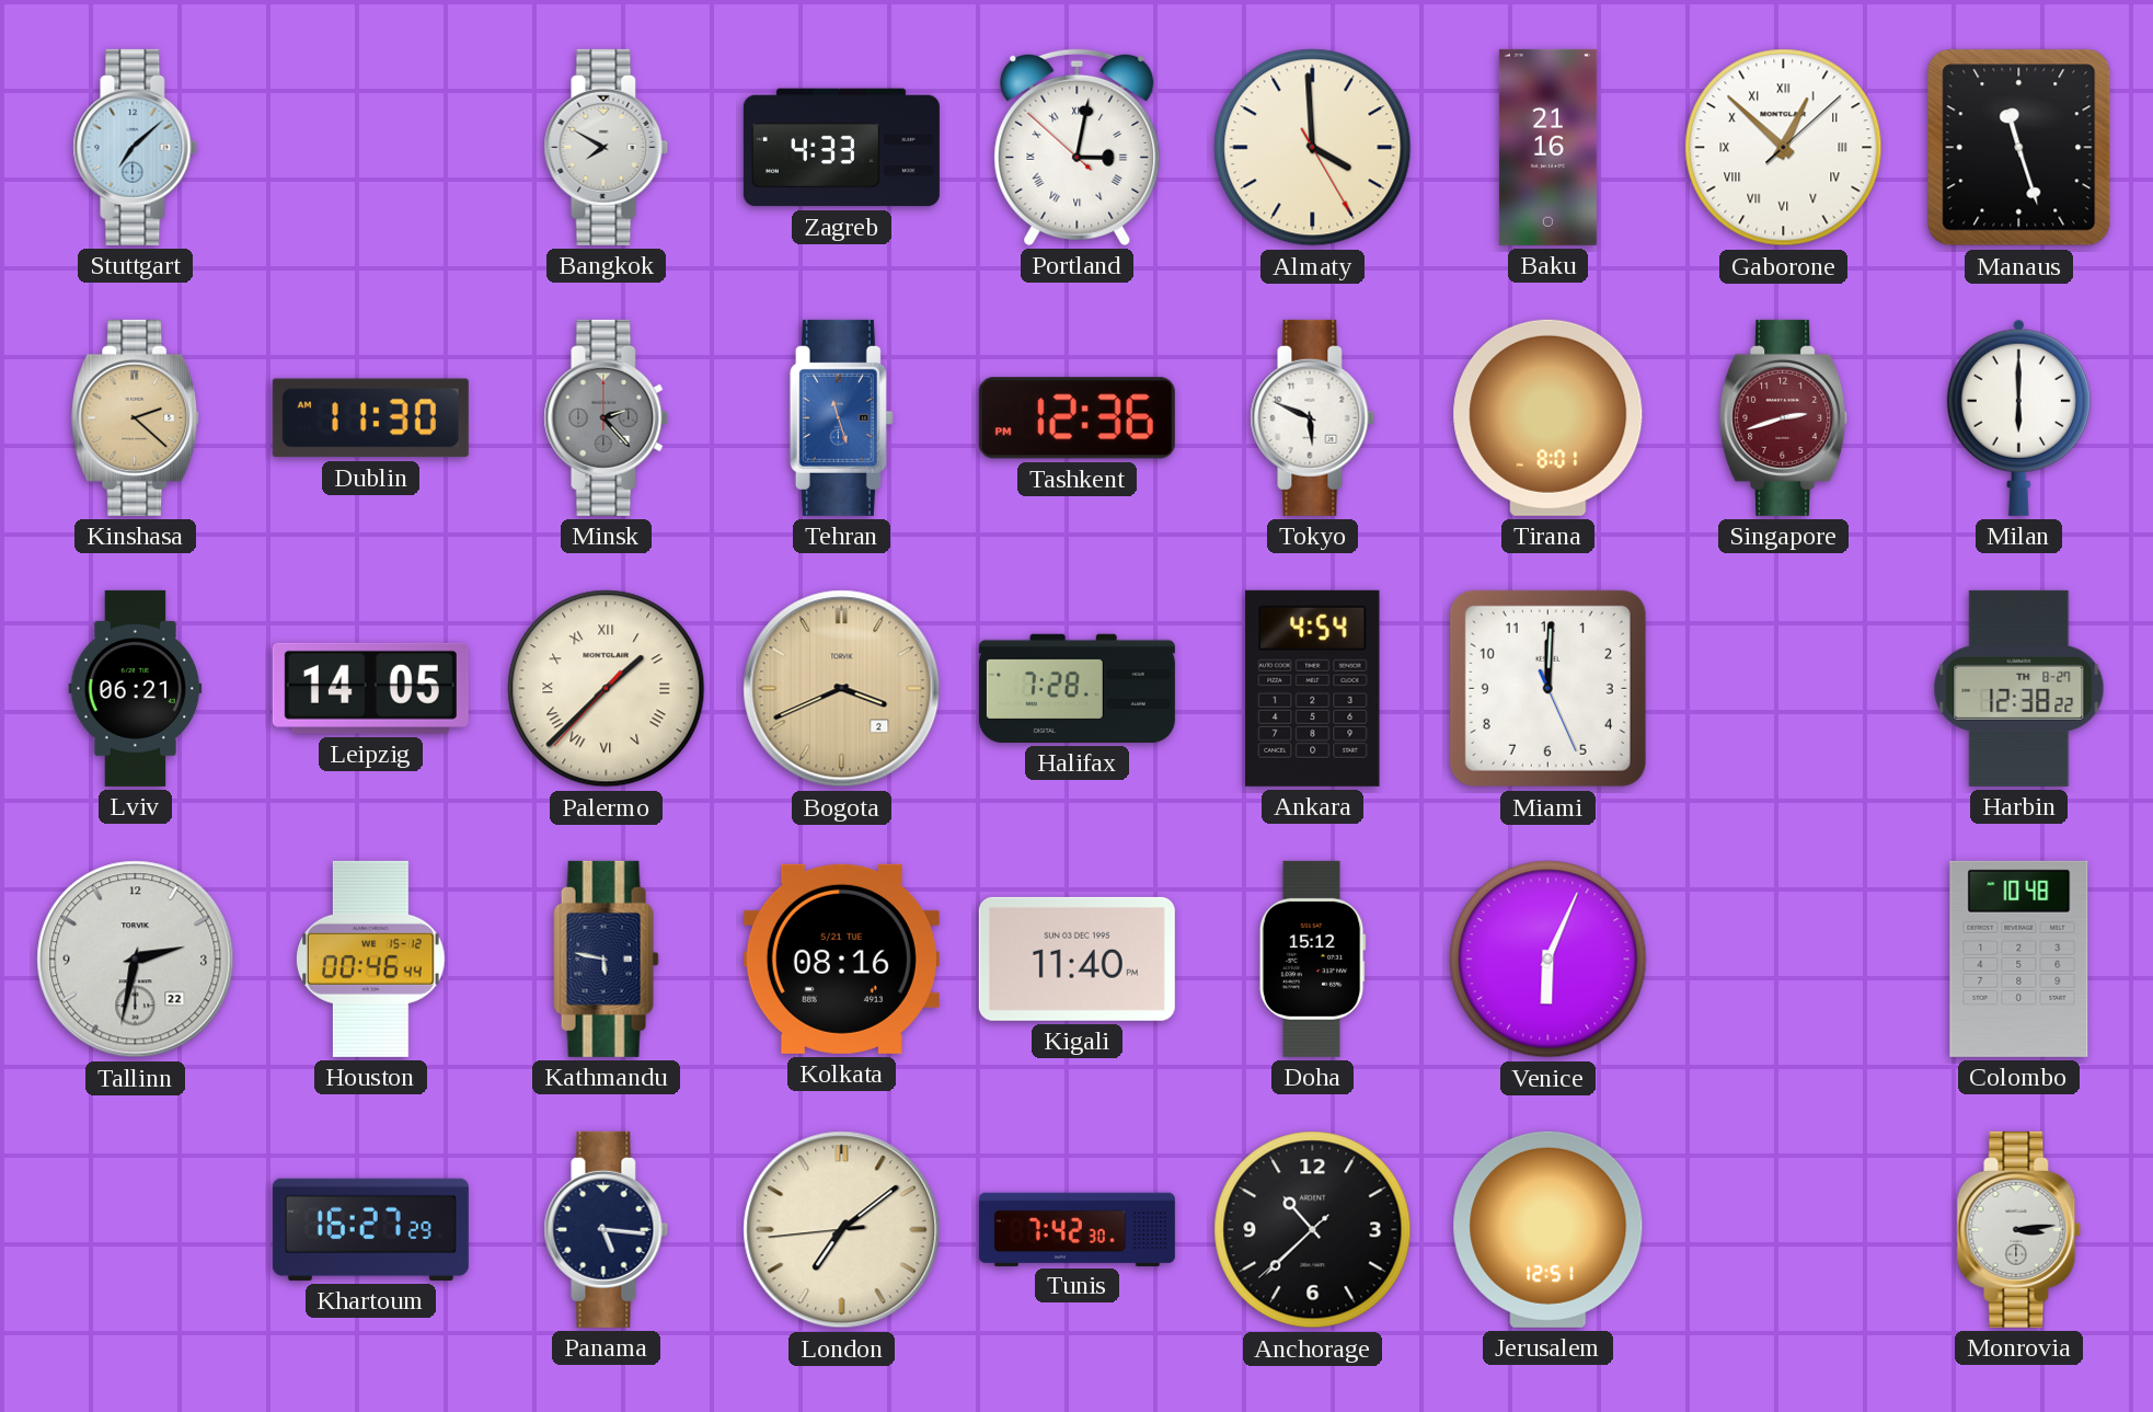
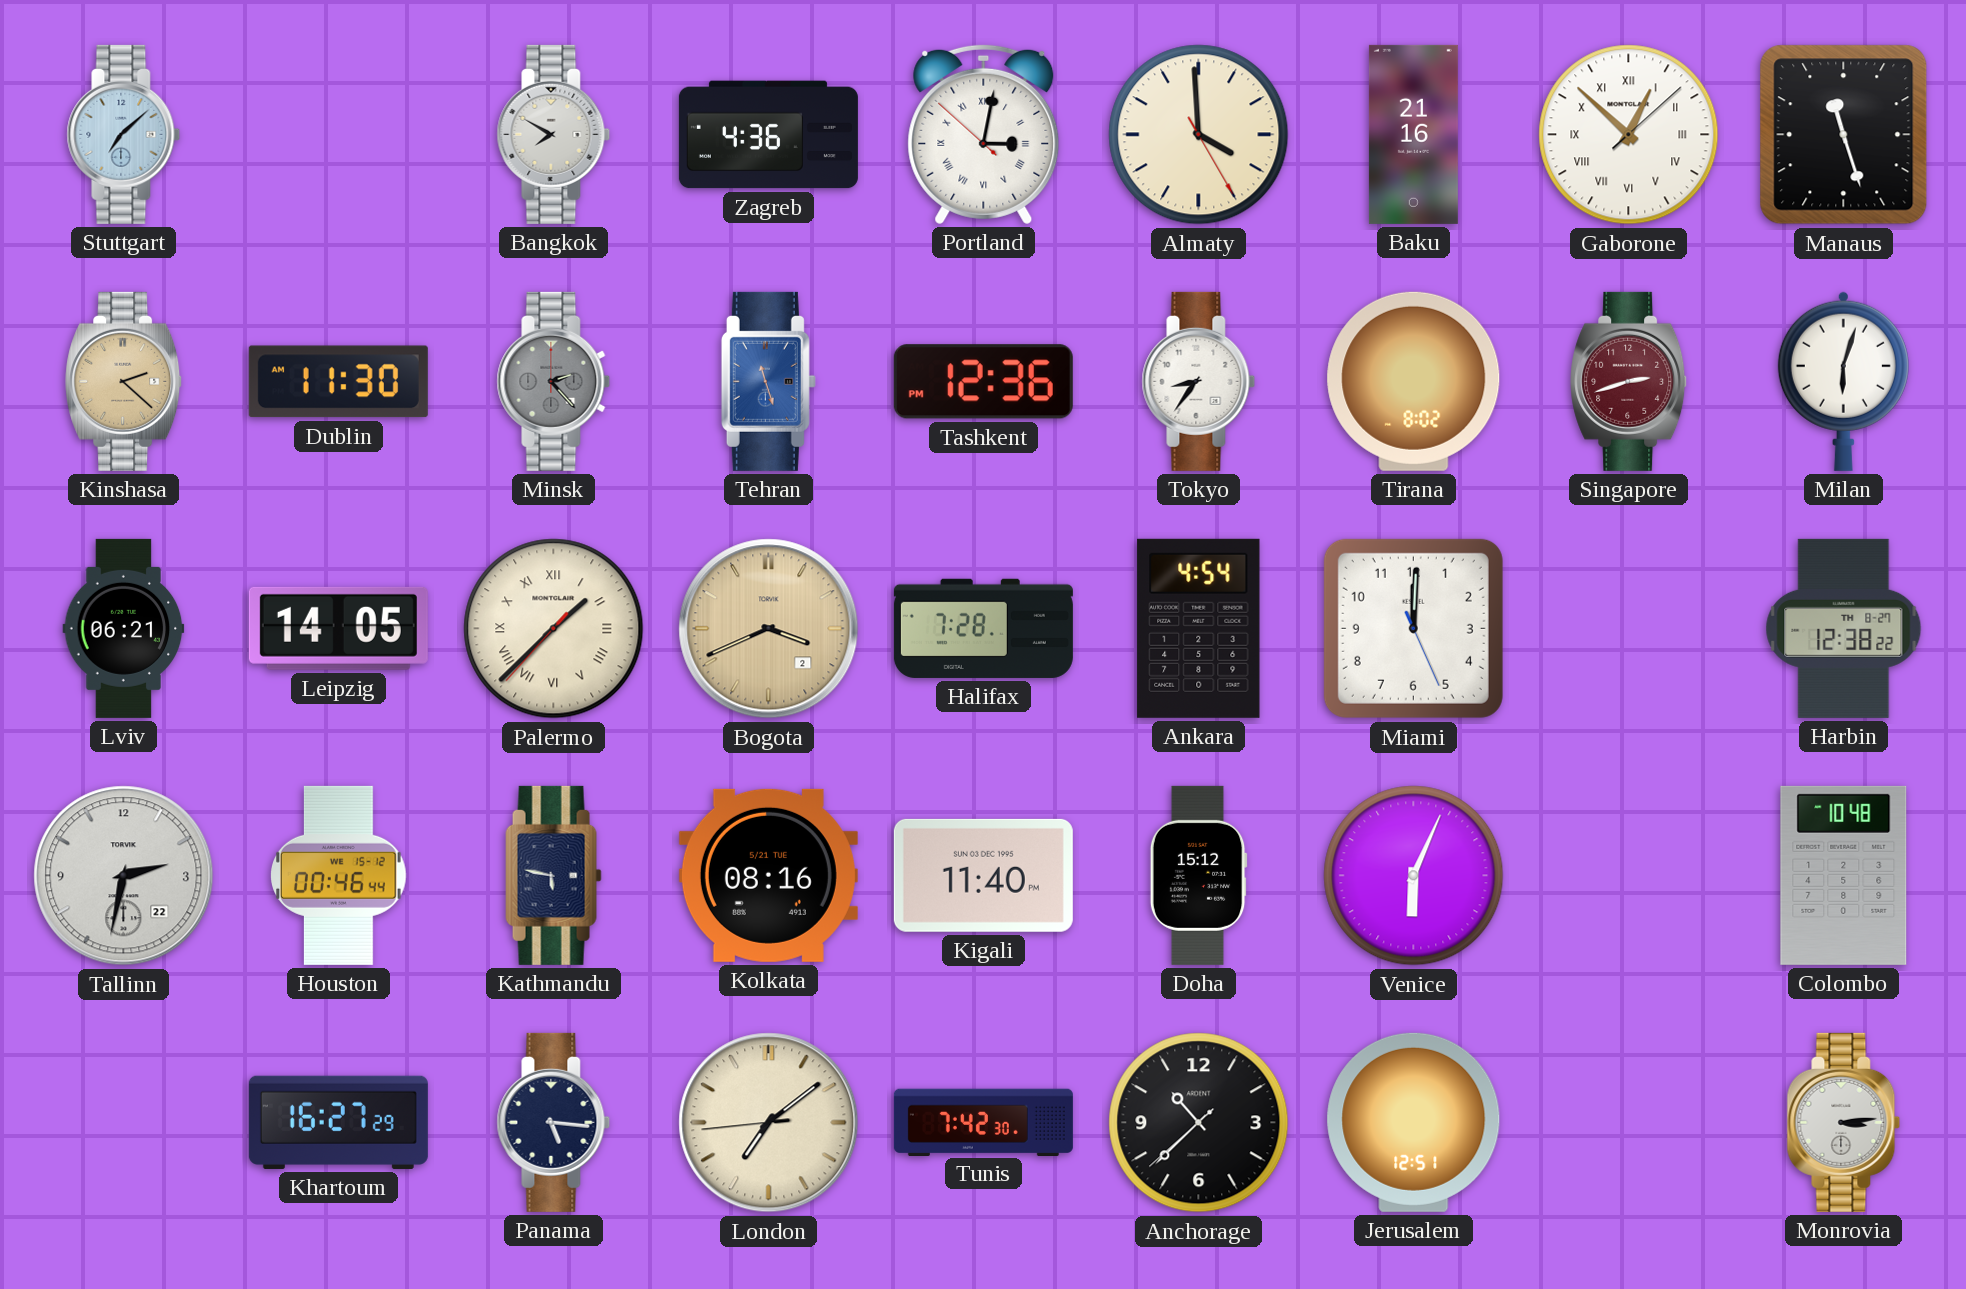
Zagreb: 4:33 -> 4:36 (768, 135)
Tokyo: 5:49 -> 8:36 (1199, 381)
Tirana: 8:01 -> 8:02 (1414, 381)
Milan: 6:00 -> 6:03 (1843, 381)
